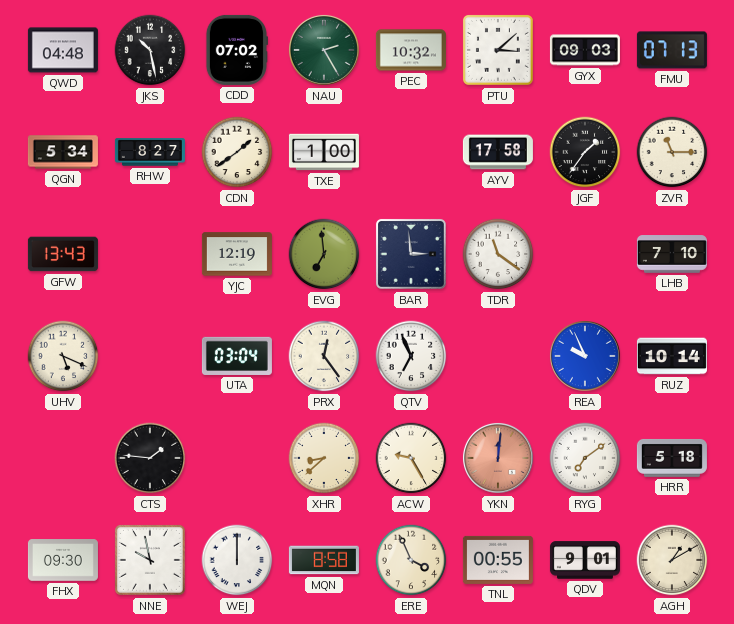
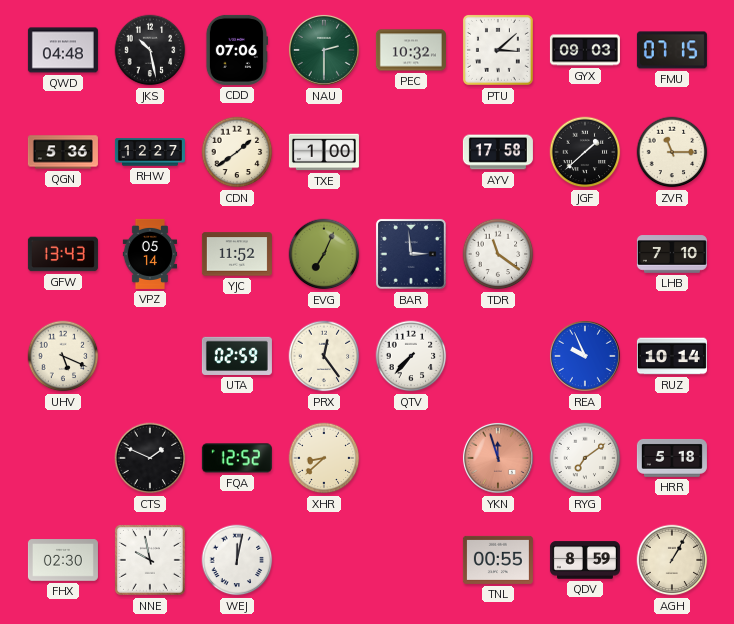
CDD: 07:02 -> 07:06 (236, 50)
NAU: 2:25 -> 2:30 (324, 50)
FMU: 07:13 -> 07:15 (672, 50)
QGN: 5:34 -> 5:36 (63, 152)
RHW: 8:27 -> 12:27 (150, 152)
JGF: 1:36 -> 1:38 (585, 152)
VPZ: none -> 05:14 (150, 254)
YJC: 12:19 -> 11:52 (237, 254)
EVG: 6:59 -> 7:04 (324, 254)
UTA: 03:04 -> 02:59 (237, 356)
QTV: 6:56 -> 7:37 (411, 356)
CTS: 1:46 -> 1:49 (150, 458)
FQA: none -> 12:52 (237, 458)
ACW: 9:25 -> none (411, 458)
YKN: 12:01 -> 11:57 (498, 458)
FHX: 09:30 -> 02:30 (63, 560)
WEJ: 12:00 -> 12:02 (237, 560)
MQN: 8:58 -> none (324, 560)
ERE: 3:56 -> none (411, 560)
QDV: 9:01 -> 8:59 (585, 560)
AGH: 1:10 -> 1:05 (672, 560)
